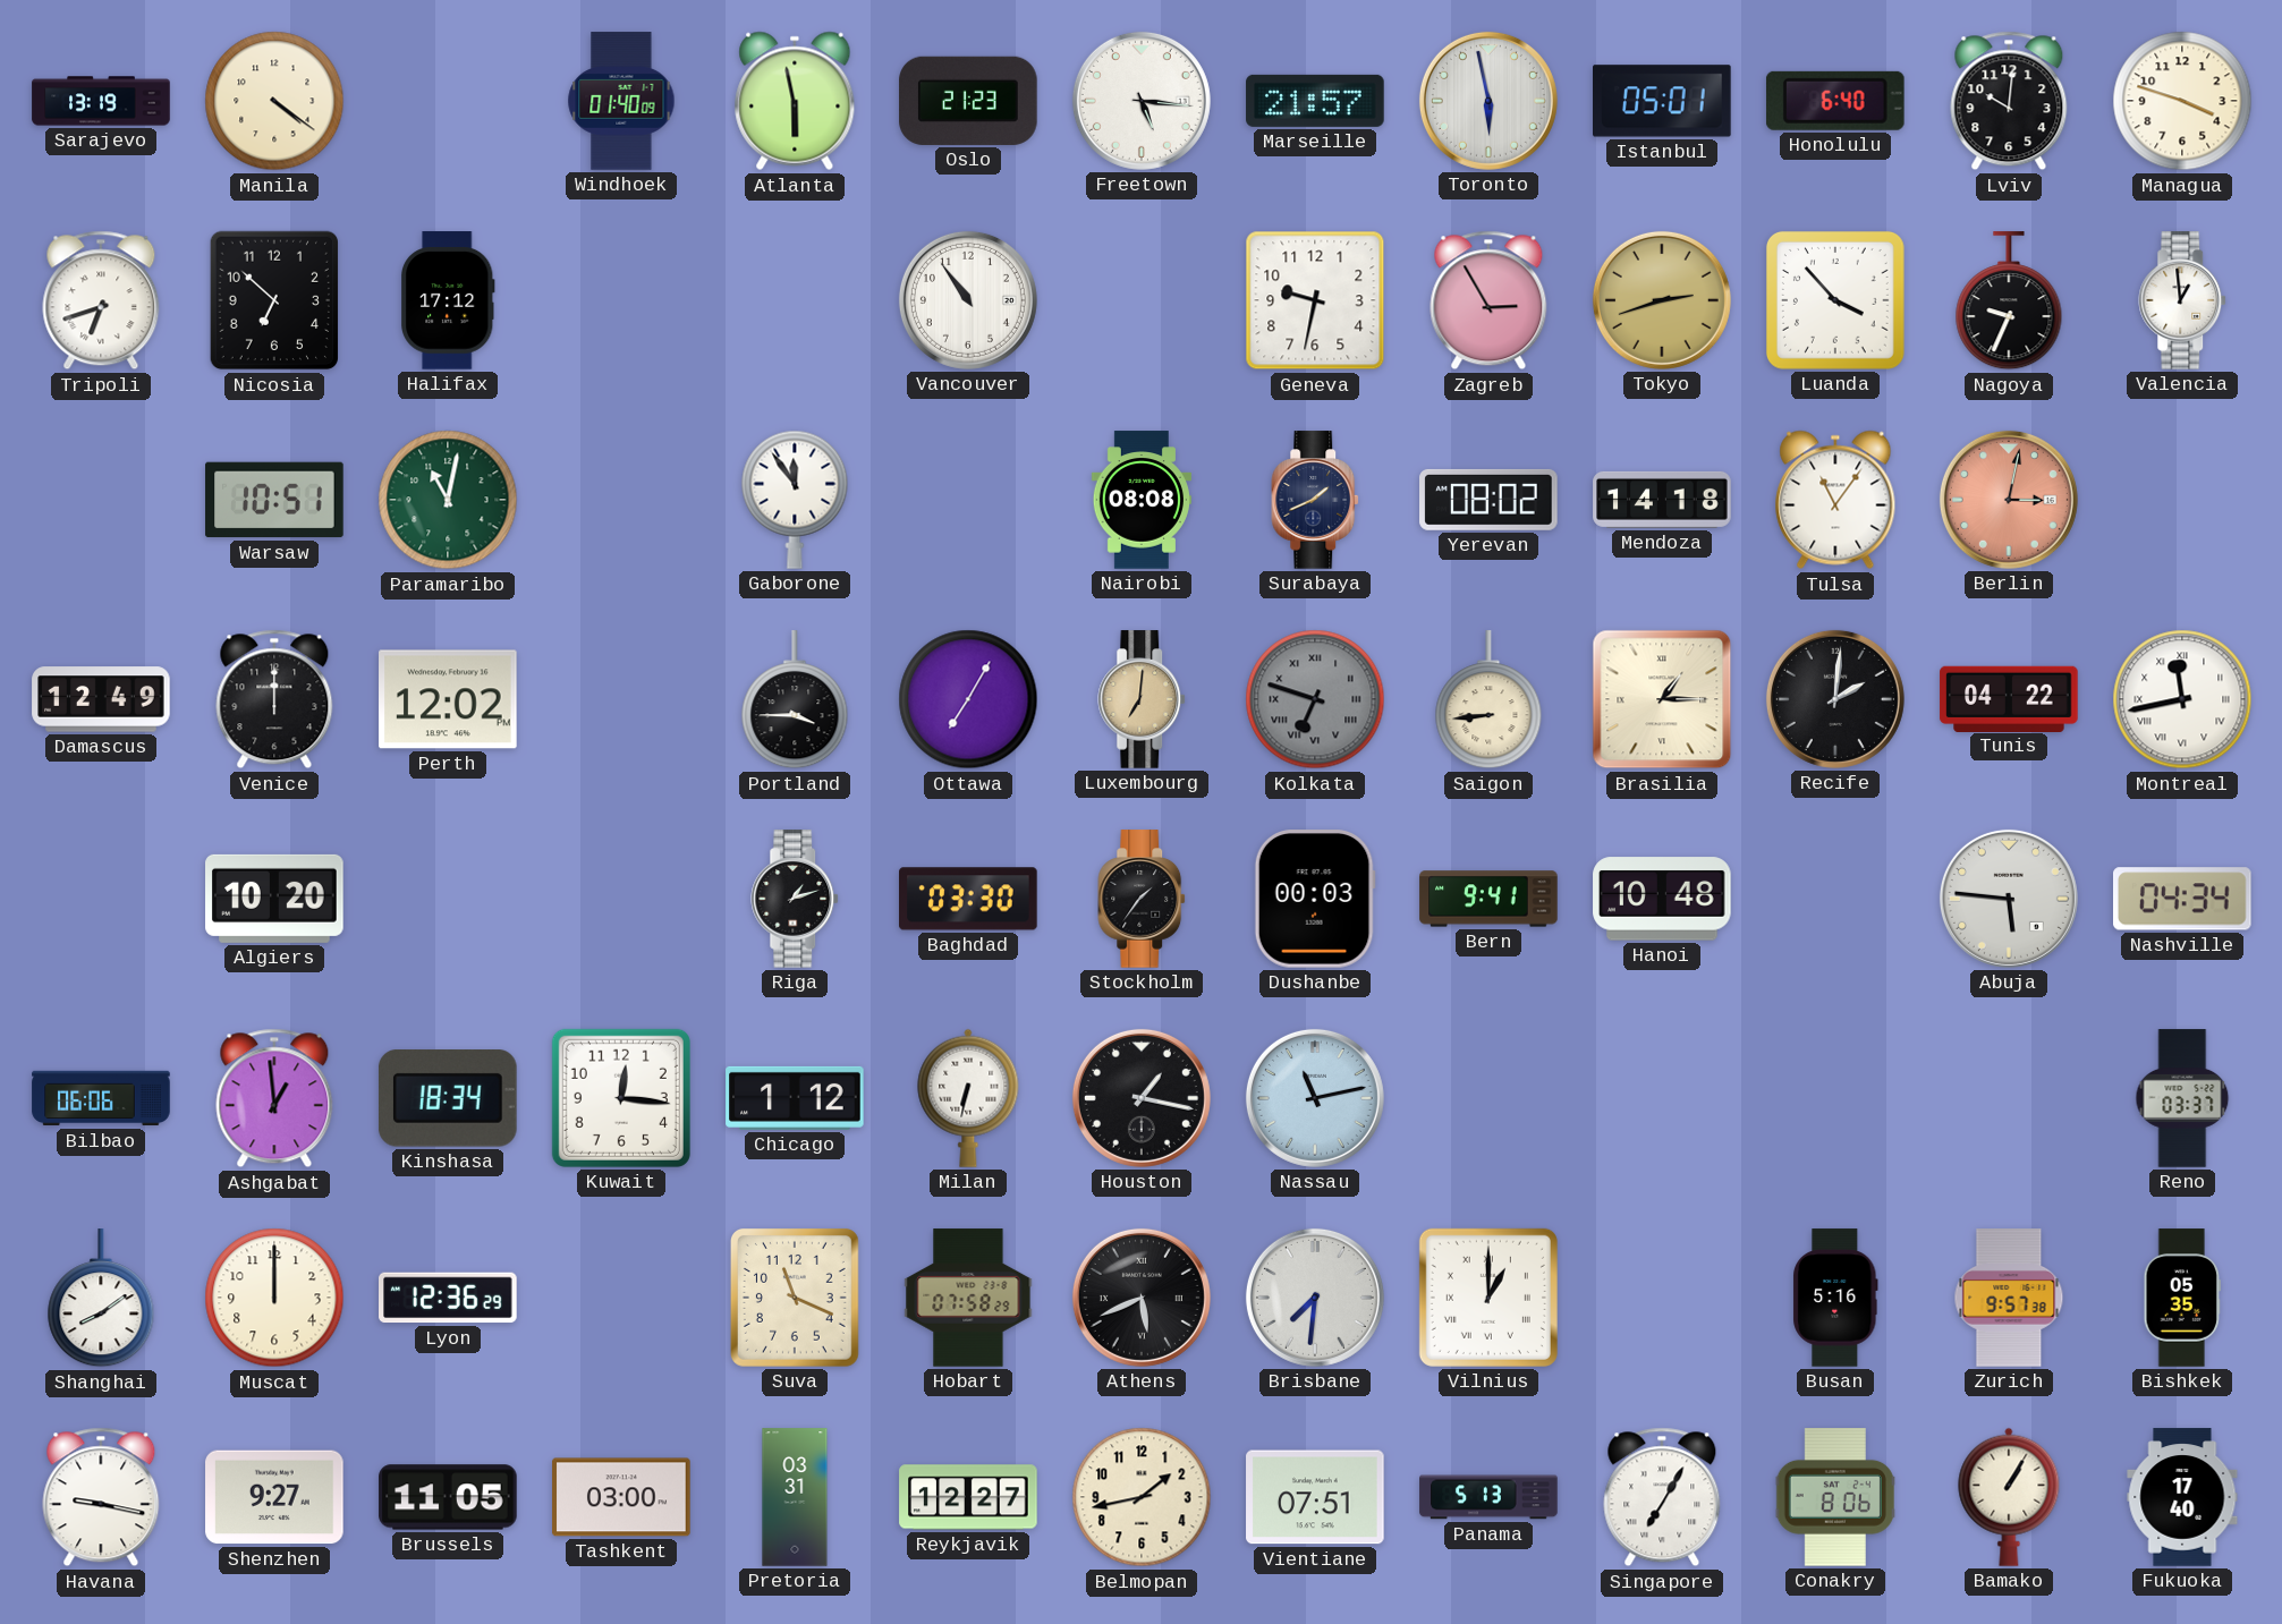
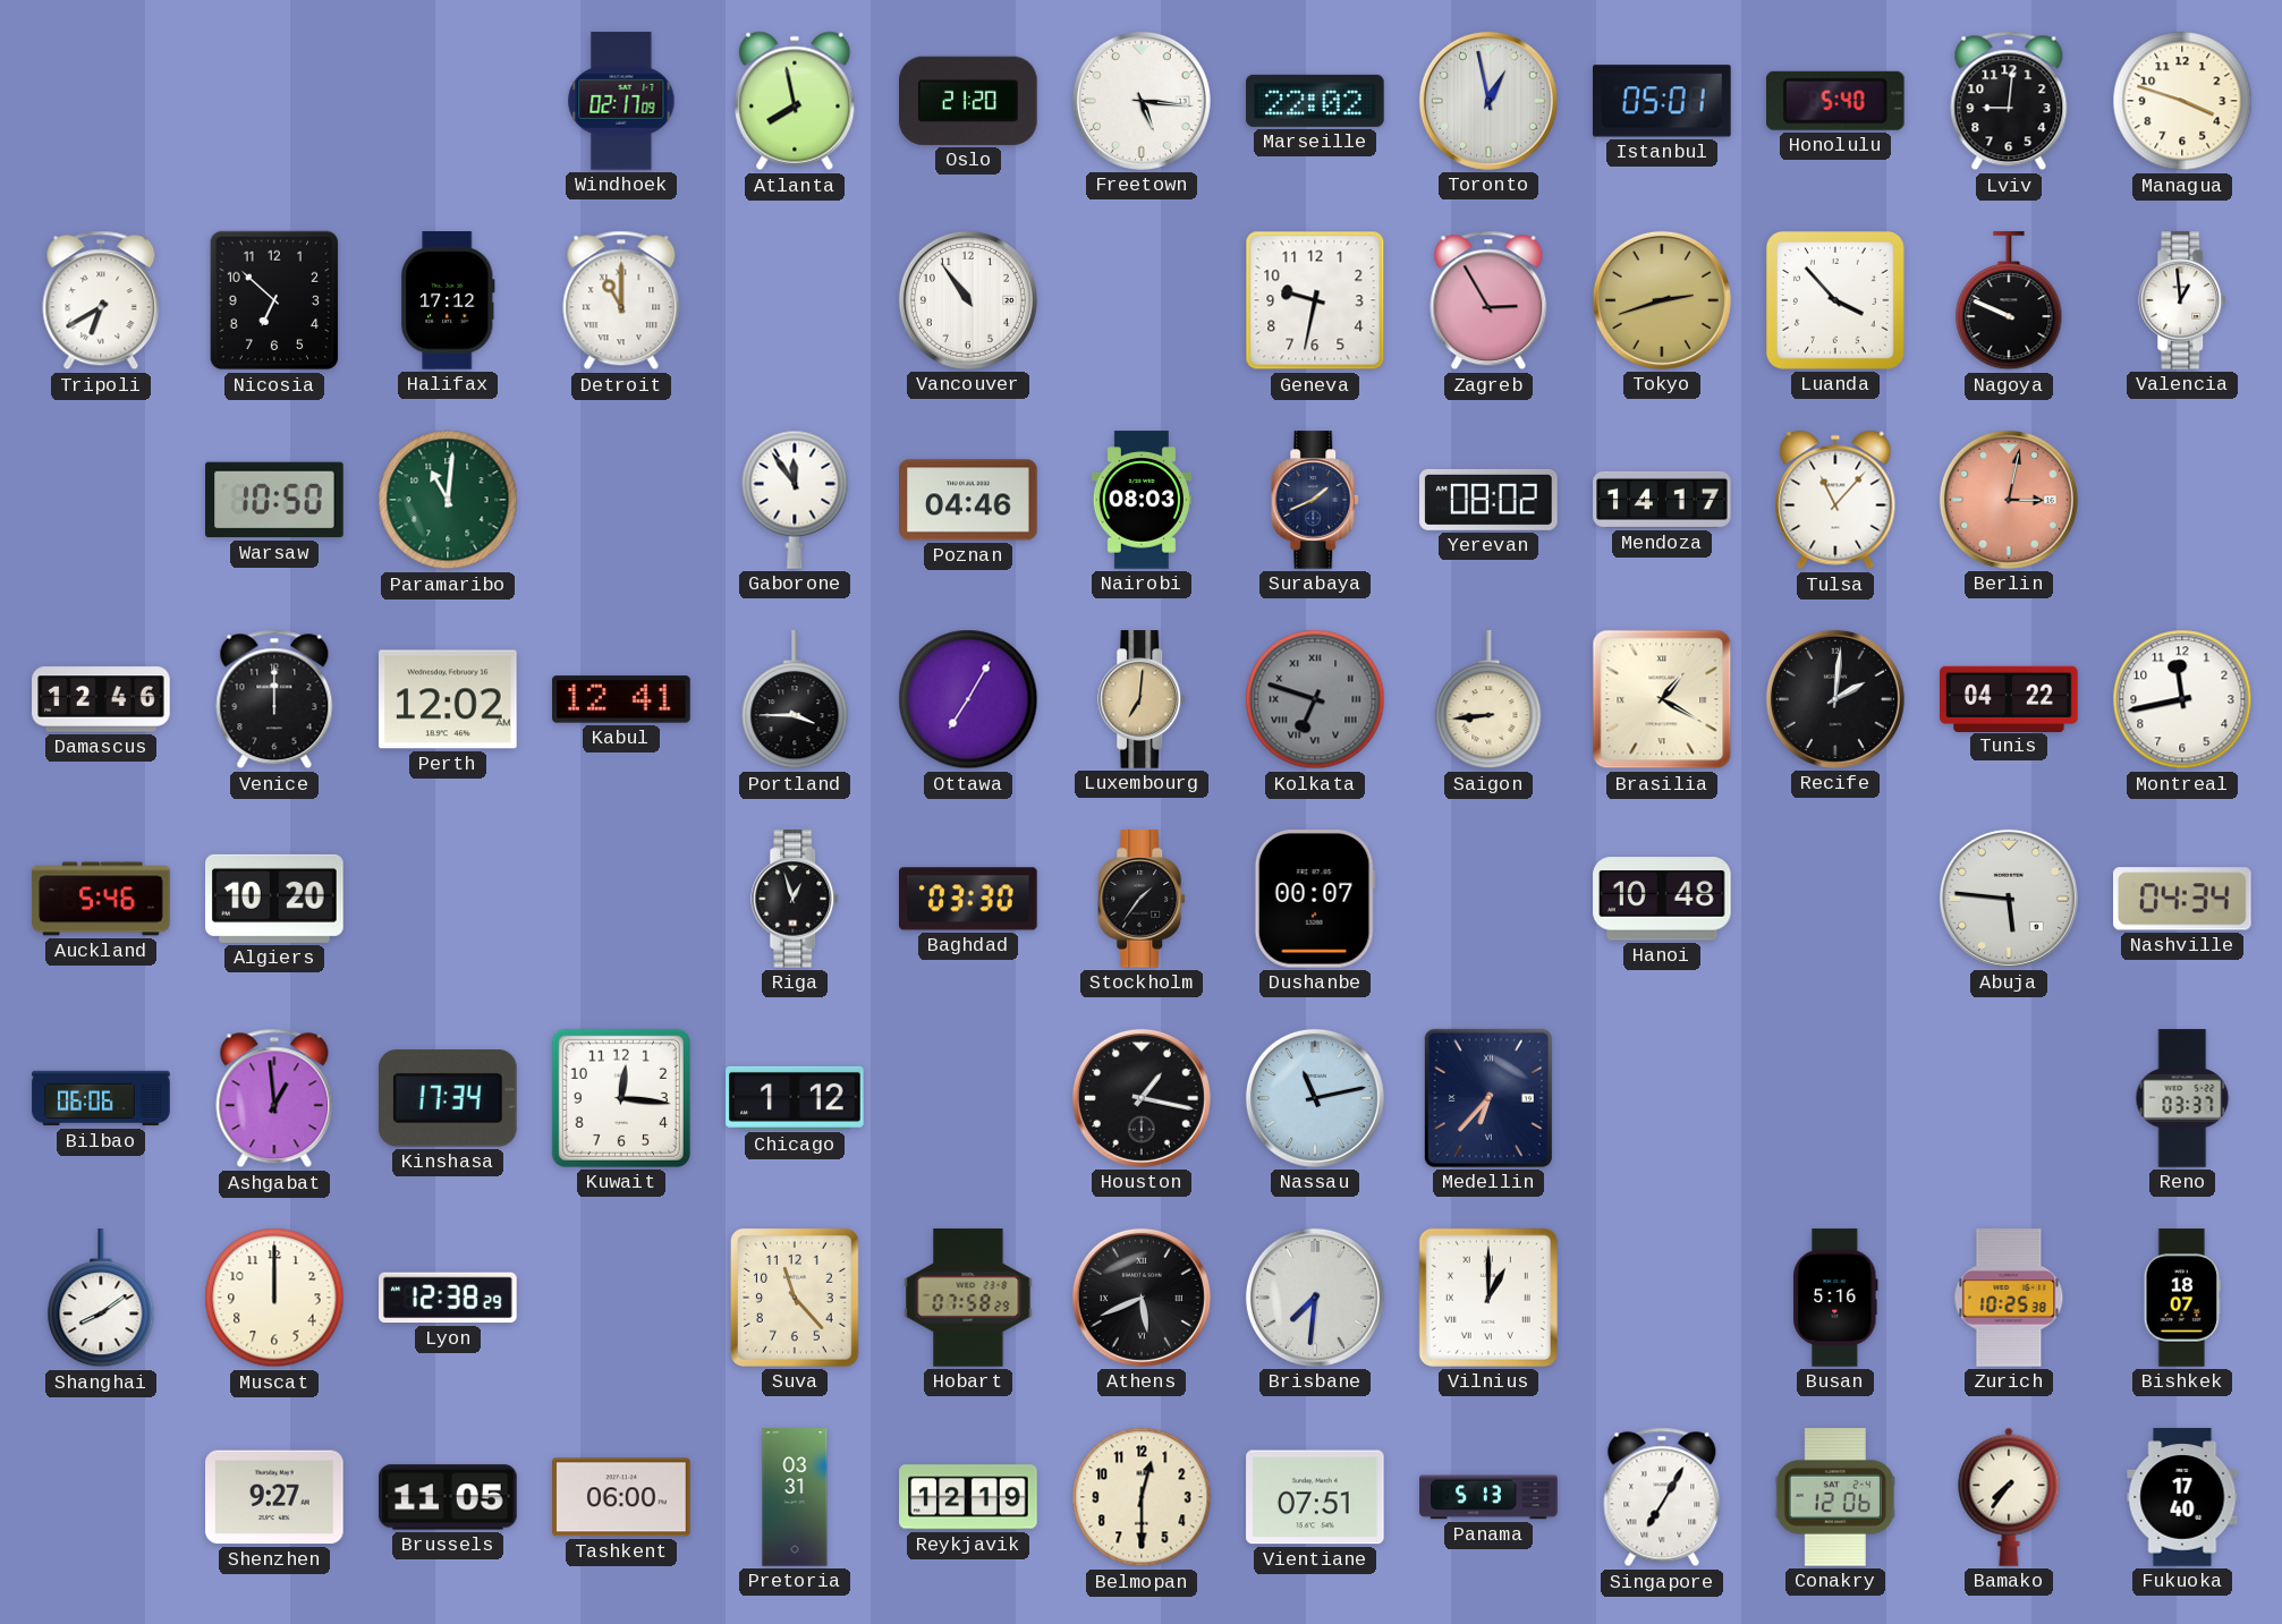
Sarajevo: 13:19 -> none (101, 101)
Manila: 4:21 -> none (274, 101)
Windhoek: 01:40 -> 02:17 (621, 101)
Atlanta: 5:58 -> 7:58 (795, 101)
Oslo: 21:23 -> 21:20 (968, 101)
Marseille: 21:57 -> 22:02 (1315, 101)
Toronto: 5:58 -> 12:58 (1488, 101)
Honolulu: 6:40 -> 5:40 (1835, 101)
Lviv: 10:01 -> 9:01 (2009, 101)
Tripoli: 6:42 -> 6:40 (101, 300)
Detroit: none -> 11:00 (621, 300)
Nagoya: 9:34 -> 9:49 (2009, 301)
Warsaw: 10:51 -> 10:50 (274, 500)
Paramaribo: 11:02 -> 11:01 (448, 500)
Poznan: none -> 04:46 (968, 500)
Nairobi: 08:08 -> 08:03 (1142, 500)
Mendoza: 14:18 -> 14:17 (1662, 500)
Tulsa: 11:06 -> 11:07 (1835, 500)
Damascus: 12:49 -> 12:46 (101, 699)
Perth: 12:02 PM -> 12:02 AM (448, 699)
Kabul: none -> 12:41 (621, 699)
Brasilia: 1:15 -> 1:20 (1662, 699)
Montreal numerals: Roman -> Arabic (2182, 699)
Auckland: none -> 5:46 (101, 899)
Riga: 1:12 -> 12:57 (796, 899)
Dushanbe: 00:03 -> 00:07 (1315, 899)
Bern: 9:41 -> none (1488, 899)
Kinshasa: 18:34 -> 17:34 (448, 1098)
Milan: 6:32 -> none (968, 1098)
Medellin: none -> 6:37 (1488, 1098)
Lyon: 12:36 -> 12:38 (448, 1298)
Suva: 11:19 -> 11:23 (795, 1298)
Zurich: 9:57 -> 10:25 (2009, 1298)
Bishkek: 05:35 -> 18:07 (2181, 1298)
Havana: 9:17 -> none (101, 1497)
Tashkent: 03:00 -> 06:00 (621, 1497)
Reykjavik: 12:27 -> 12:19 (968, 1497)
Belmopan: 1:43 -> 12:30 (1142, 1497)
Conakry: 8:06 -> 12:06 (1835, 1497)
Bamako: 1:05 -> 7:36 (2009, 1497)
